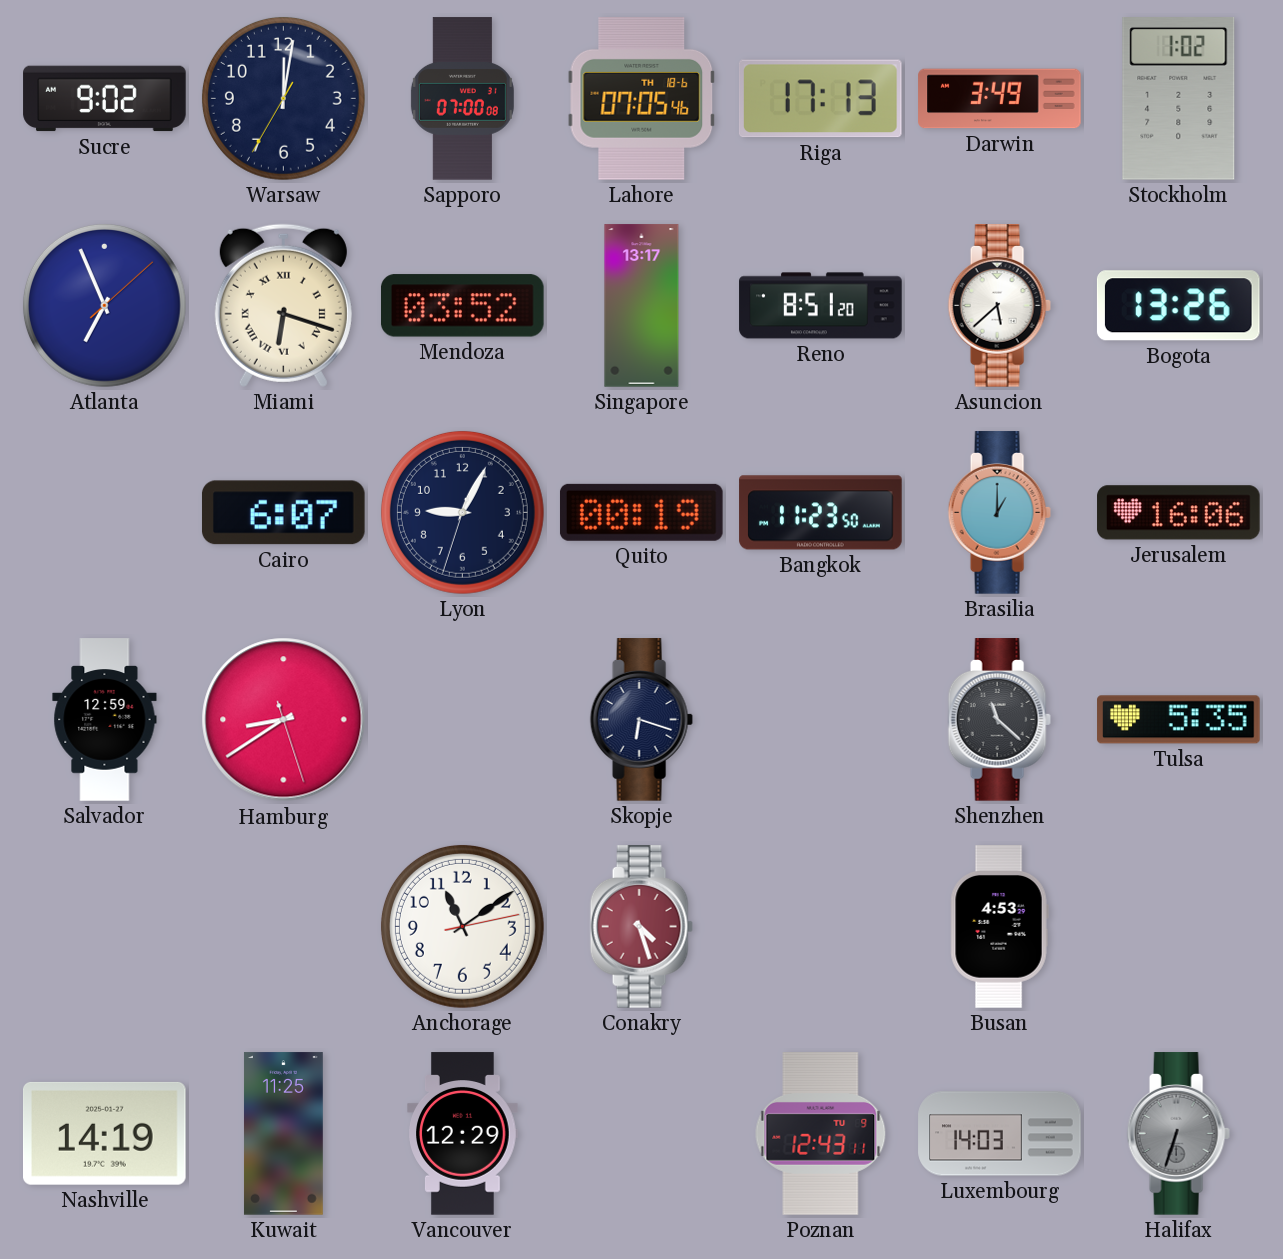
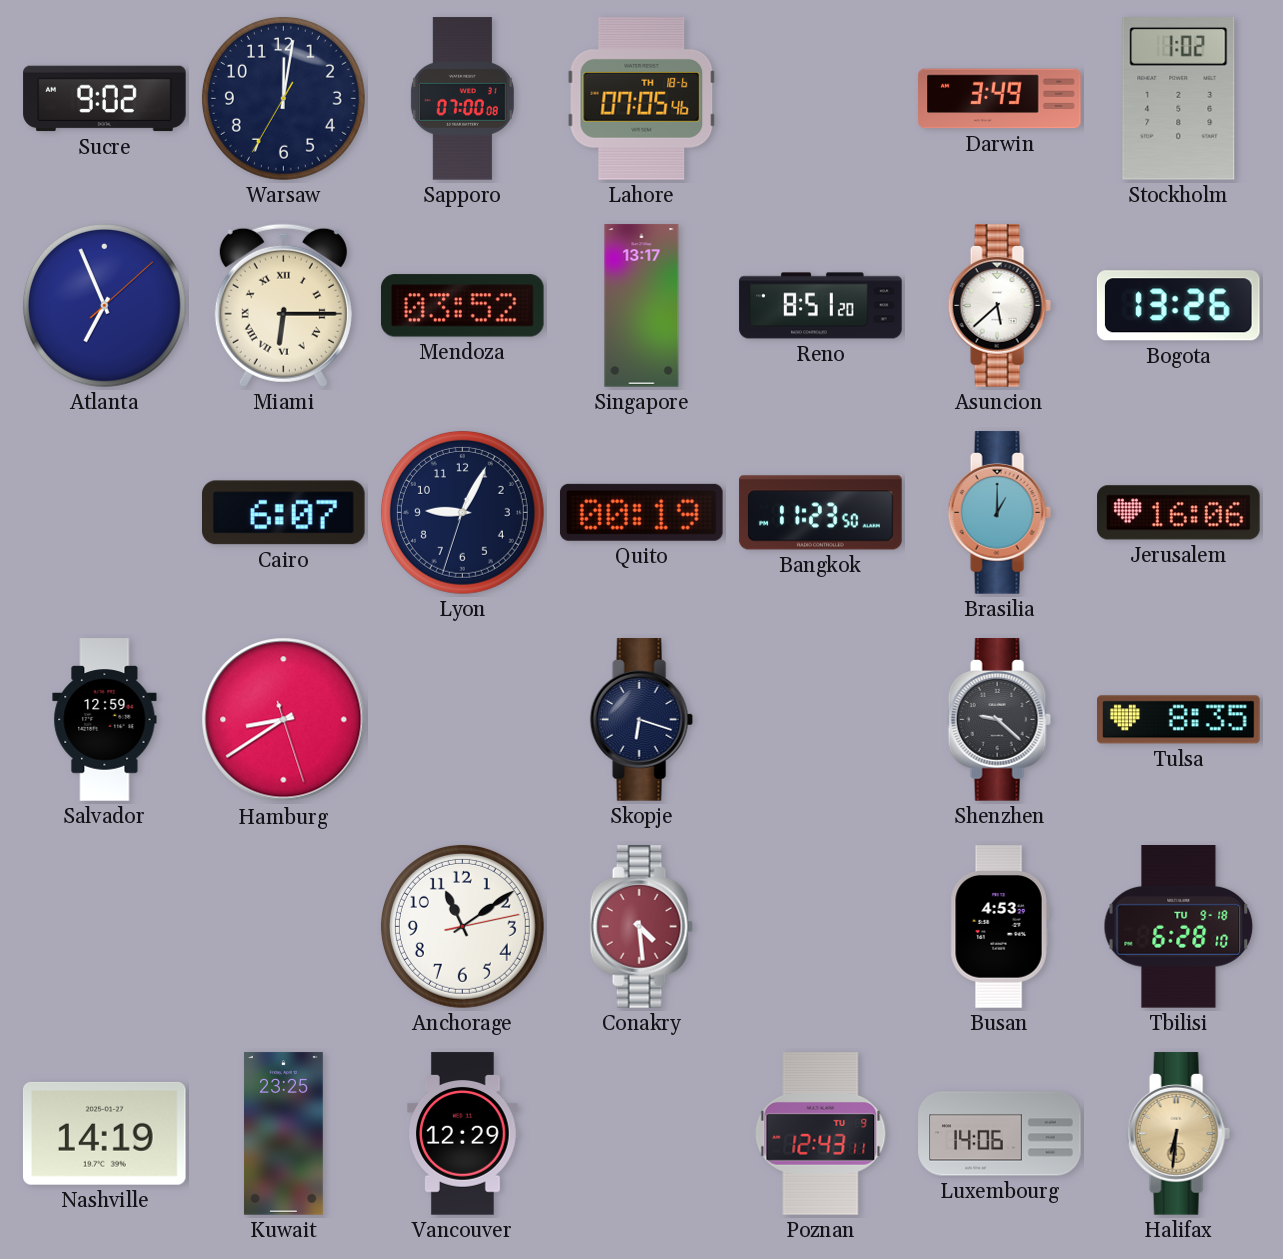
Riga: 17:13 -> none (820, 99)
Miami: 6:18 -> 6:15 (283, 305)
Shenzhen: 11:22 -> 9:22 (999, 720)
Tulsa: 5:35 -> 8:35 (1179, 720)
Conakry: 4:27 -> 4:29 (641, 927)
Tbilisi: none -> 6:28 (1179, 927)
Kuwait: 11:25 -> 23:25 (283, 1134)
Luxembourg: 14:03 -> 14:06 (1000, 1134)
Halifax: 6:33 -> 6:31 (1178, 1134)
Halifax dial: grey -> champagne (1178, 1134)
